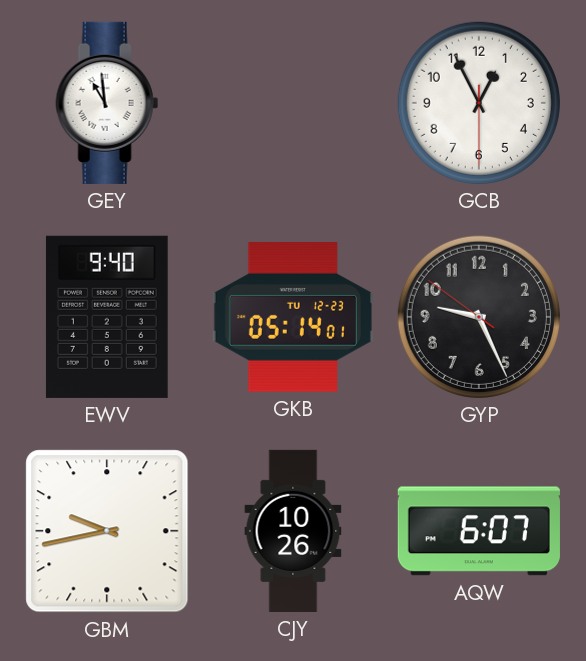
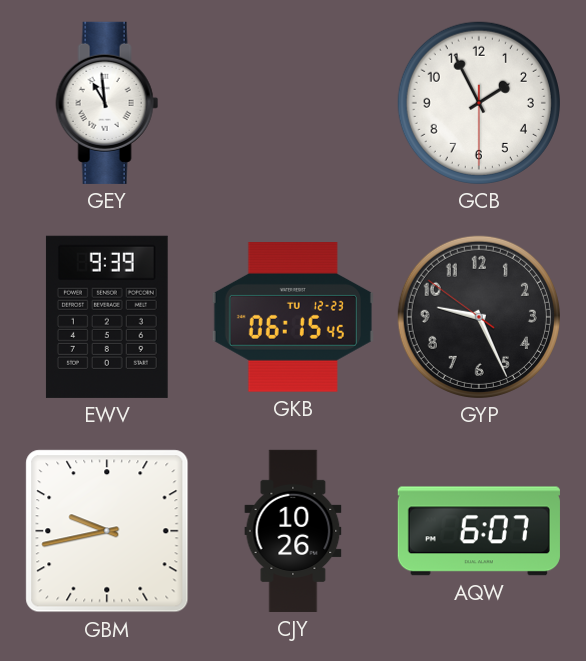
GCB: 12:55 -> 1:55 (479, 103)
EWV: 9:40 -> 9:39 (107, 317)
GKB: 05:14 -> 06:15 (293, 318)
